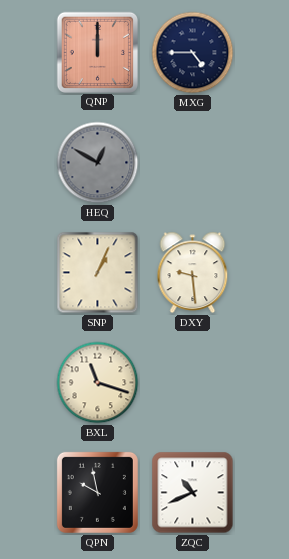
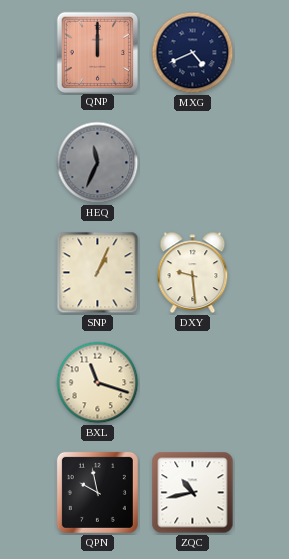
MXG: 4:45 -> 4:41 (193, 53)
HEQ: 12:50 -> 11:34 (98, 163)
ZQC: 10:41 -> 10:43 (193, 493)
